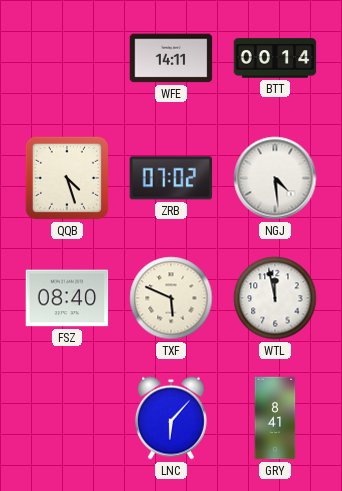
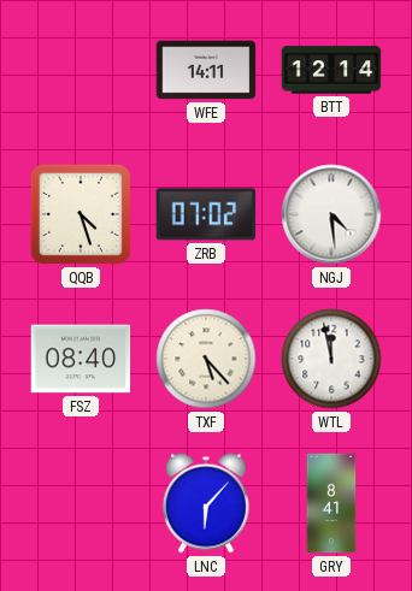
BTT: 00:14 -> 12:14 (331, 70)
TXF: 5:49 -> 5:23 (206, 359)
